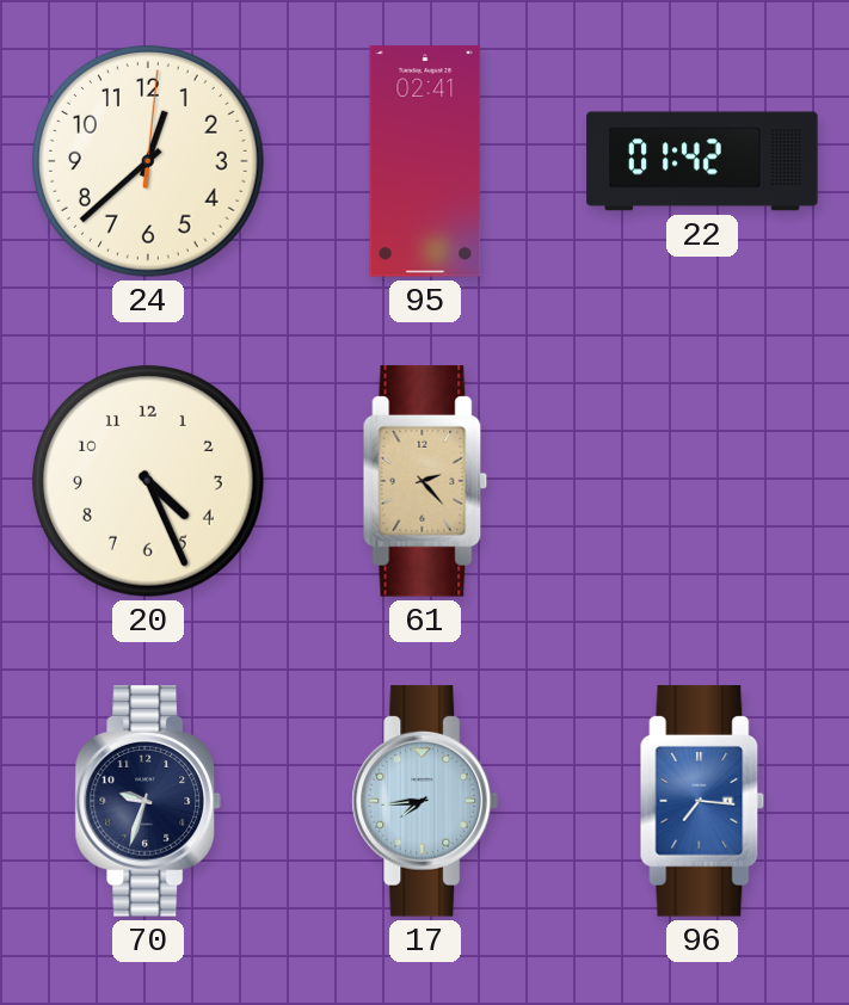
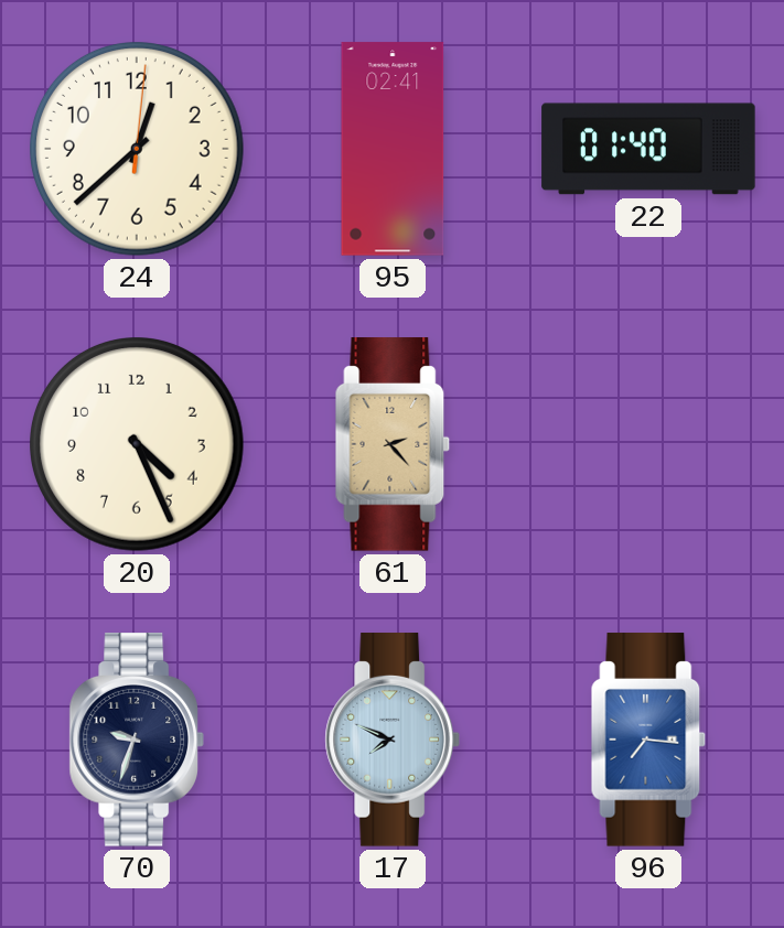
22: 01:42 -> 01:40 (648, 149)
17: 7:44 -> 7:49 (391, 740)
